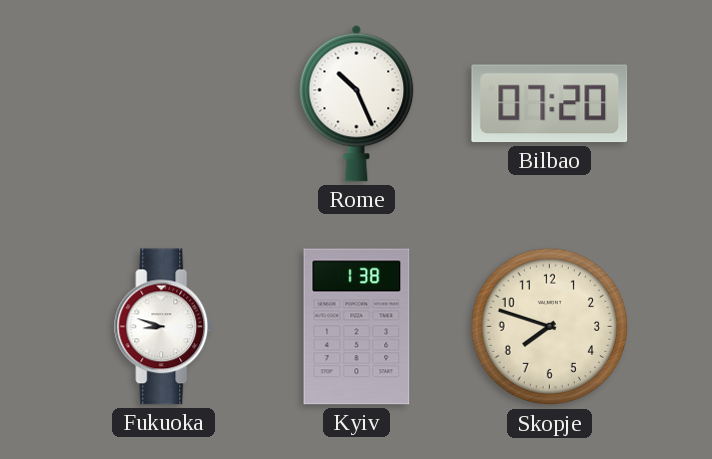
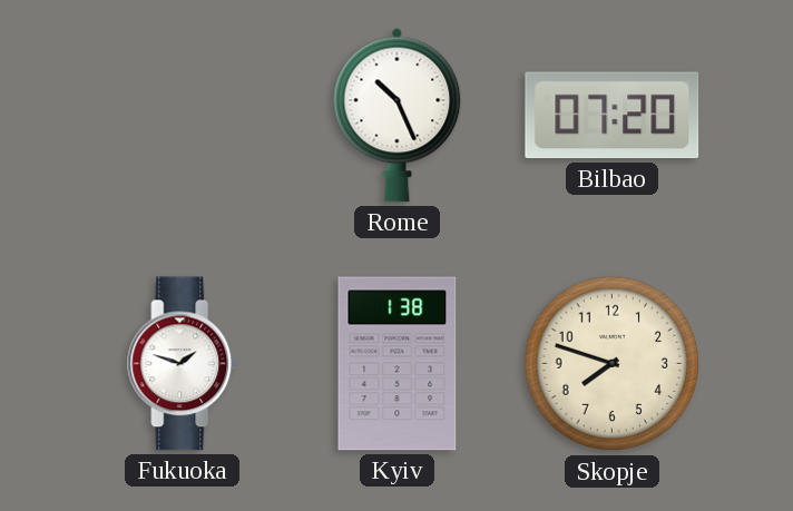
Fukuoka: 8:48 -> 1:48 (183, 364)
